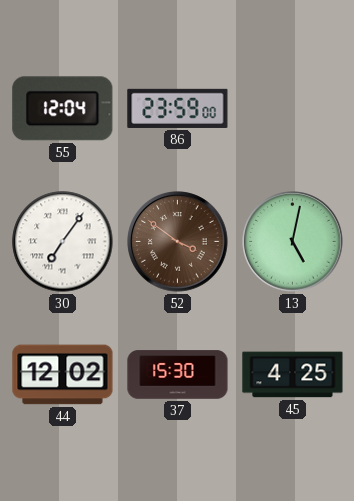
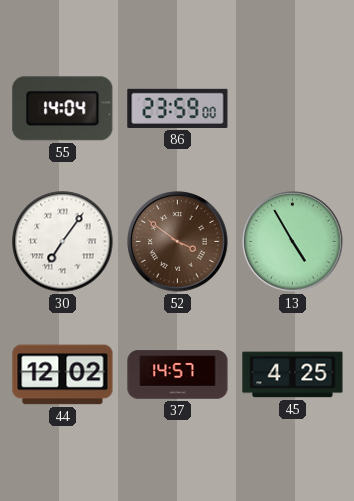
55: 12:04 -> 14:04 (63, 109)
13: 5:02 -> 4:55 (293, 242)
37: 15:30 -> 14:57 (178, 375)
